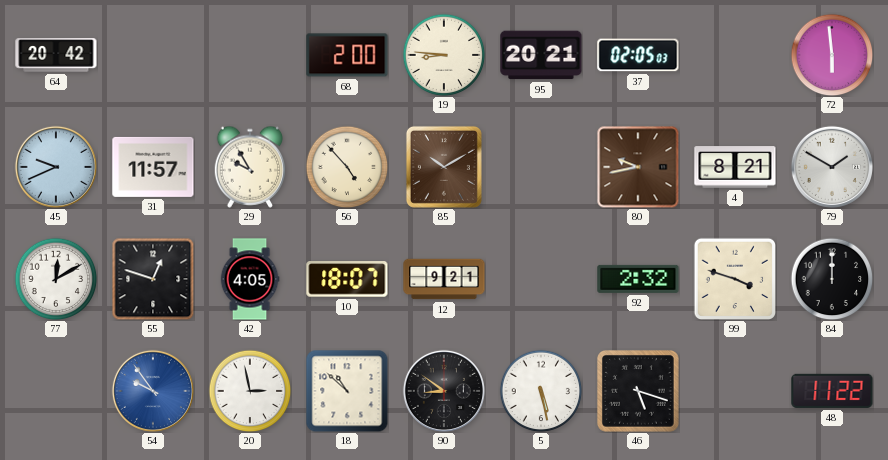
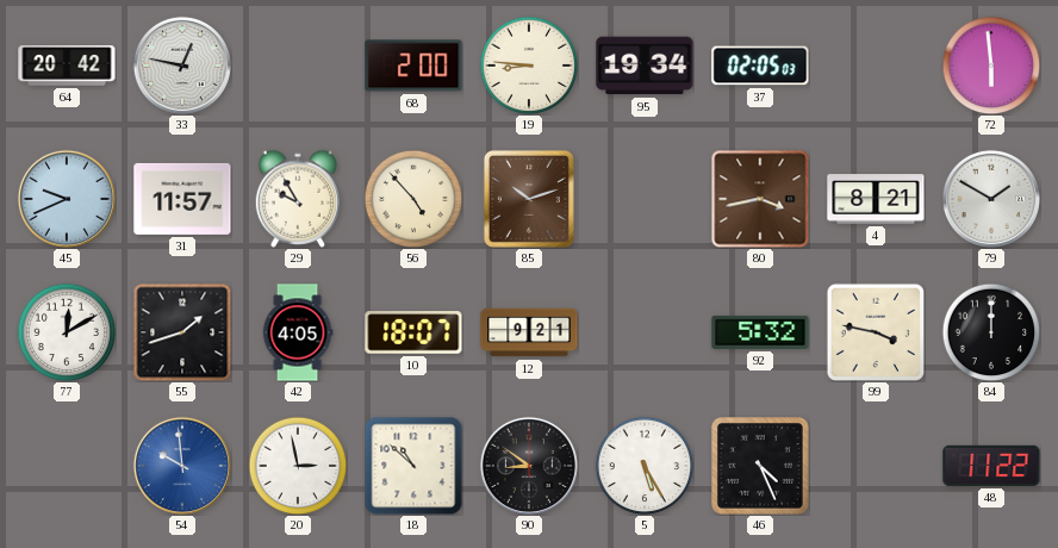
33: none -> 12:47 (182, 66)
95: 20:21 -> 19:34 (645, 66)
85: 10:10 -> 10:12 (529, 199)
80: 9:43 -> 3:43 (760, 199)
55: 12:48 -> 1:42 (182, 332)
92: 2:32 -> 5:32 (760, 332)
99: 3:48 -> 3:47 (875, 331)
54: 9:54 -> 9:59 (182, 466)
5: 5:28 -> 5:25 (645, 466)
46: 5:18 -> 4:26 (761, 467)
